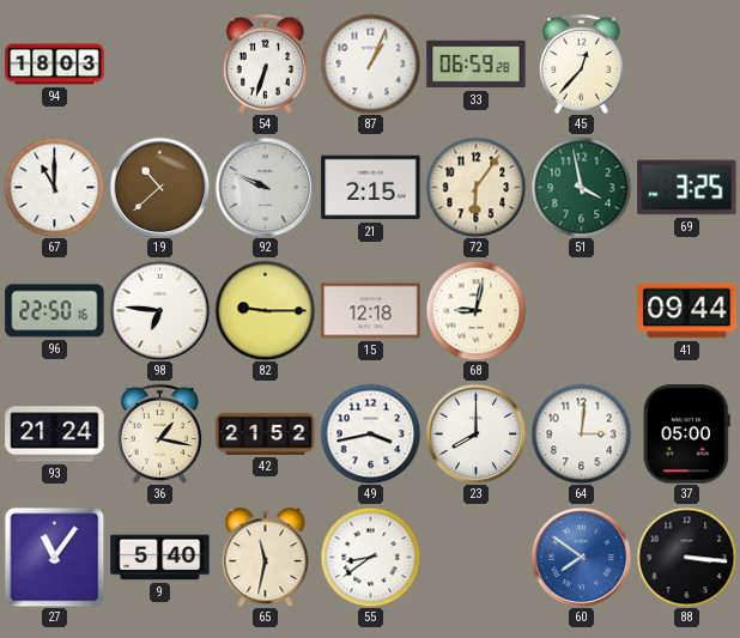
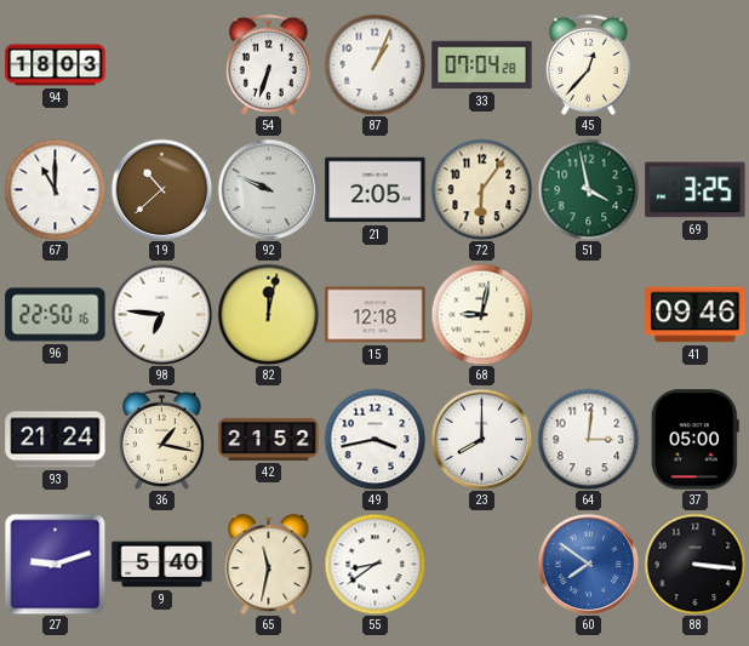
33: 06:59 -> 07:04 (482, 65)
21: 2:15 -> 2:05 (376, 190)
82: 9:15 -> 12:02 (268, 314)
41: 09:44 -> 09:46 (696, 315)
27: 11:06 -> 9:12 (55, 564)
